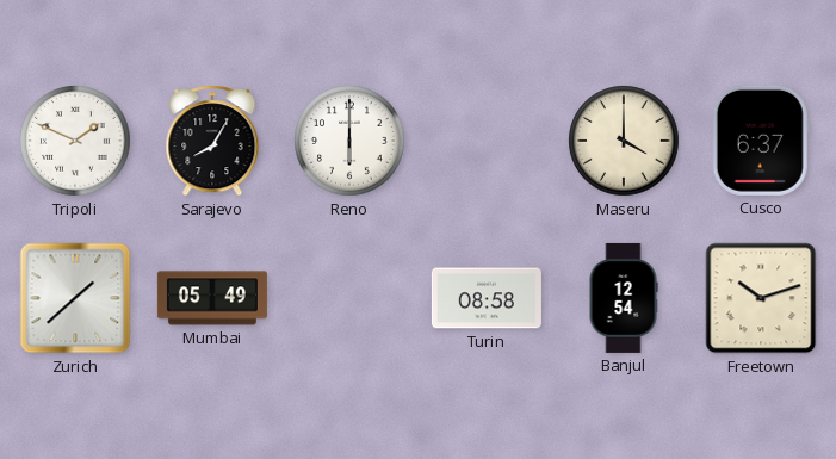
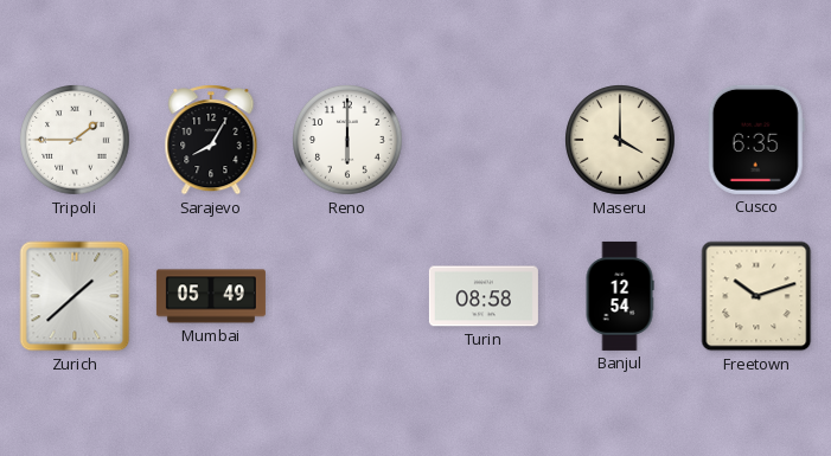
Tripoli: 1:49 -> 1:45 (75, 140)
Cusco: 6:37 -> 6:35 (756, 140)
